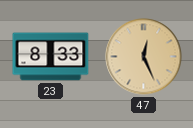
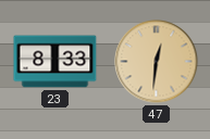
47: 12:26 -> 12:31 (157, 62)
